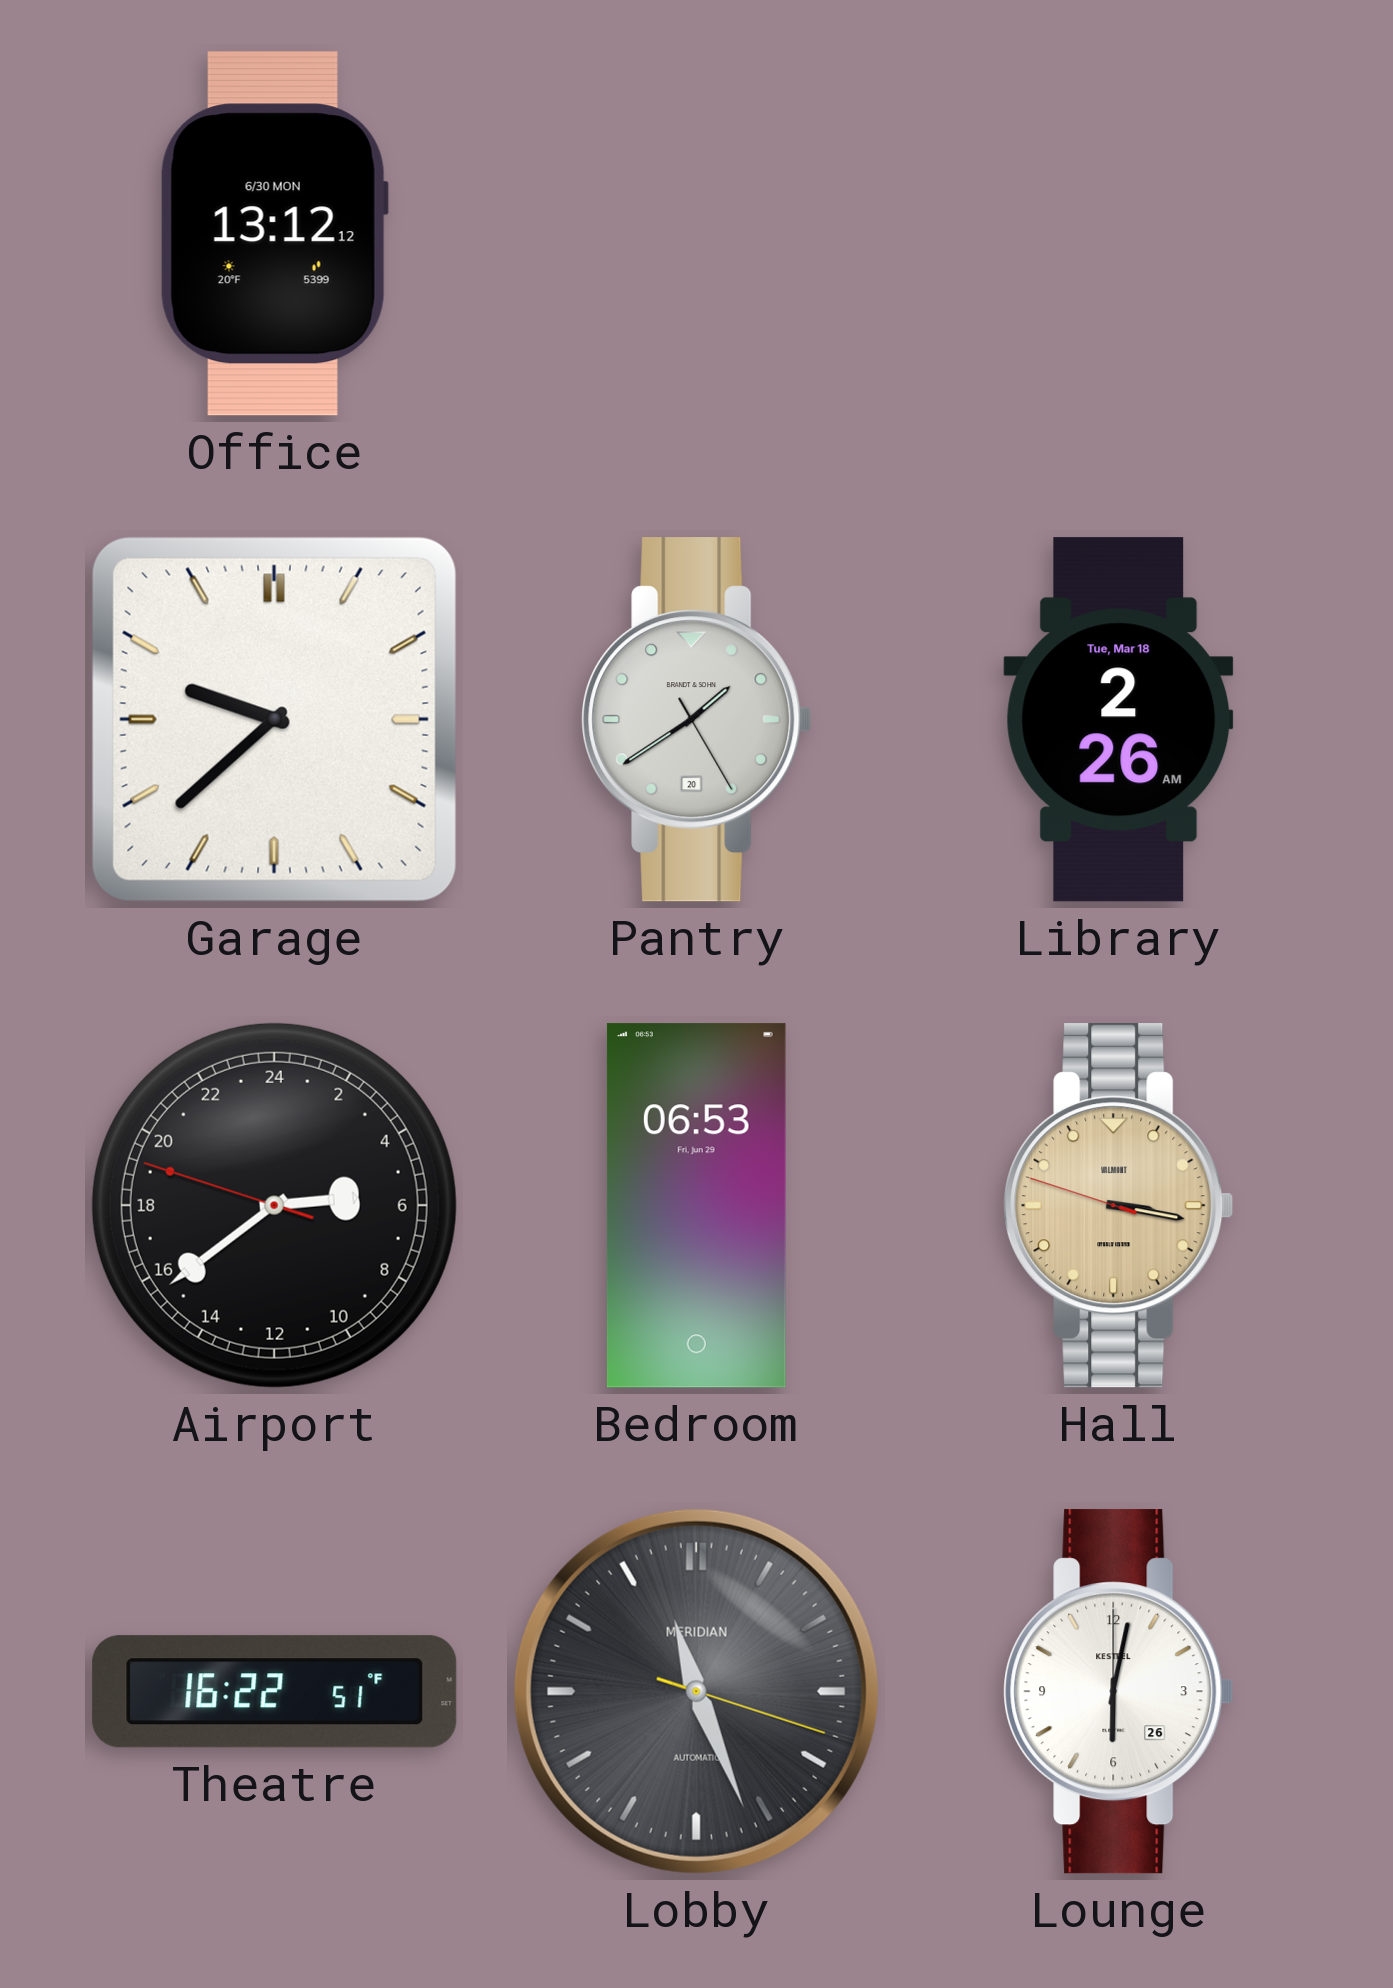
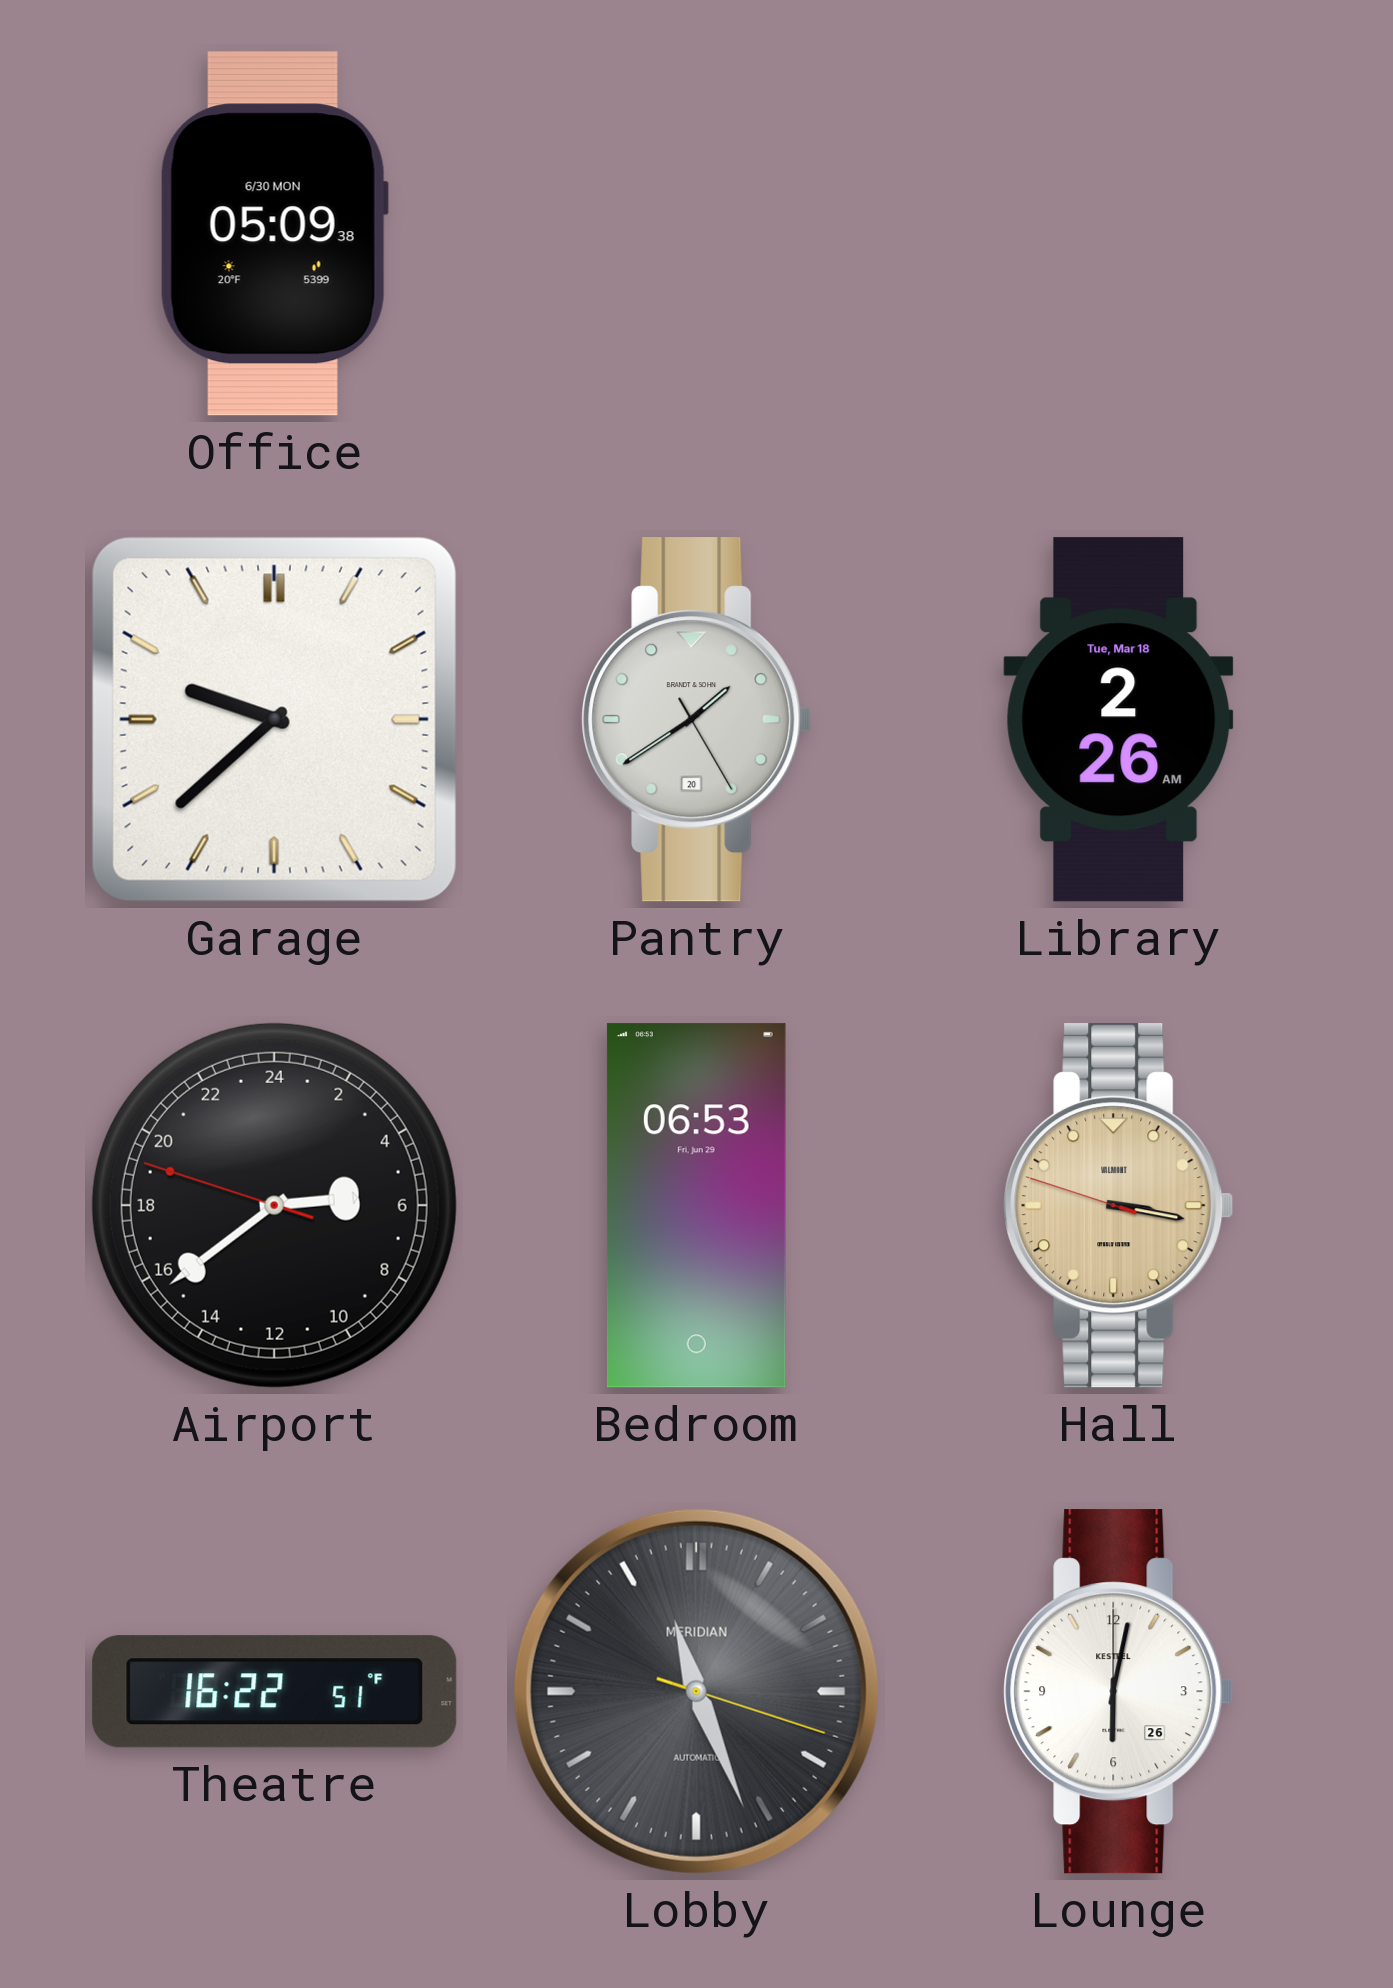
Office: 13:12 -> 05:09 (274, 234)
